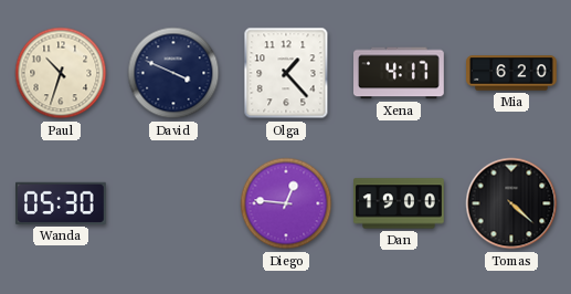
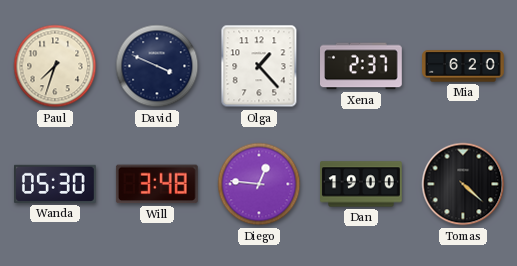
Paul: 10:33 -> 7:33 (55, 66)
Xena: 4:17 -> 2:37 (362, 66)
Will: none -> 3:48 (157, 184)
